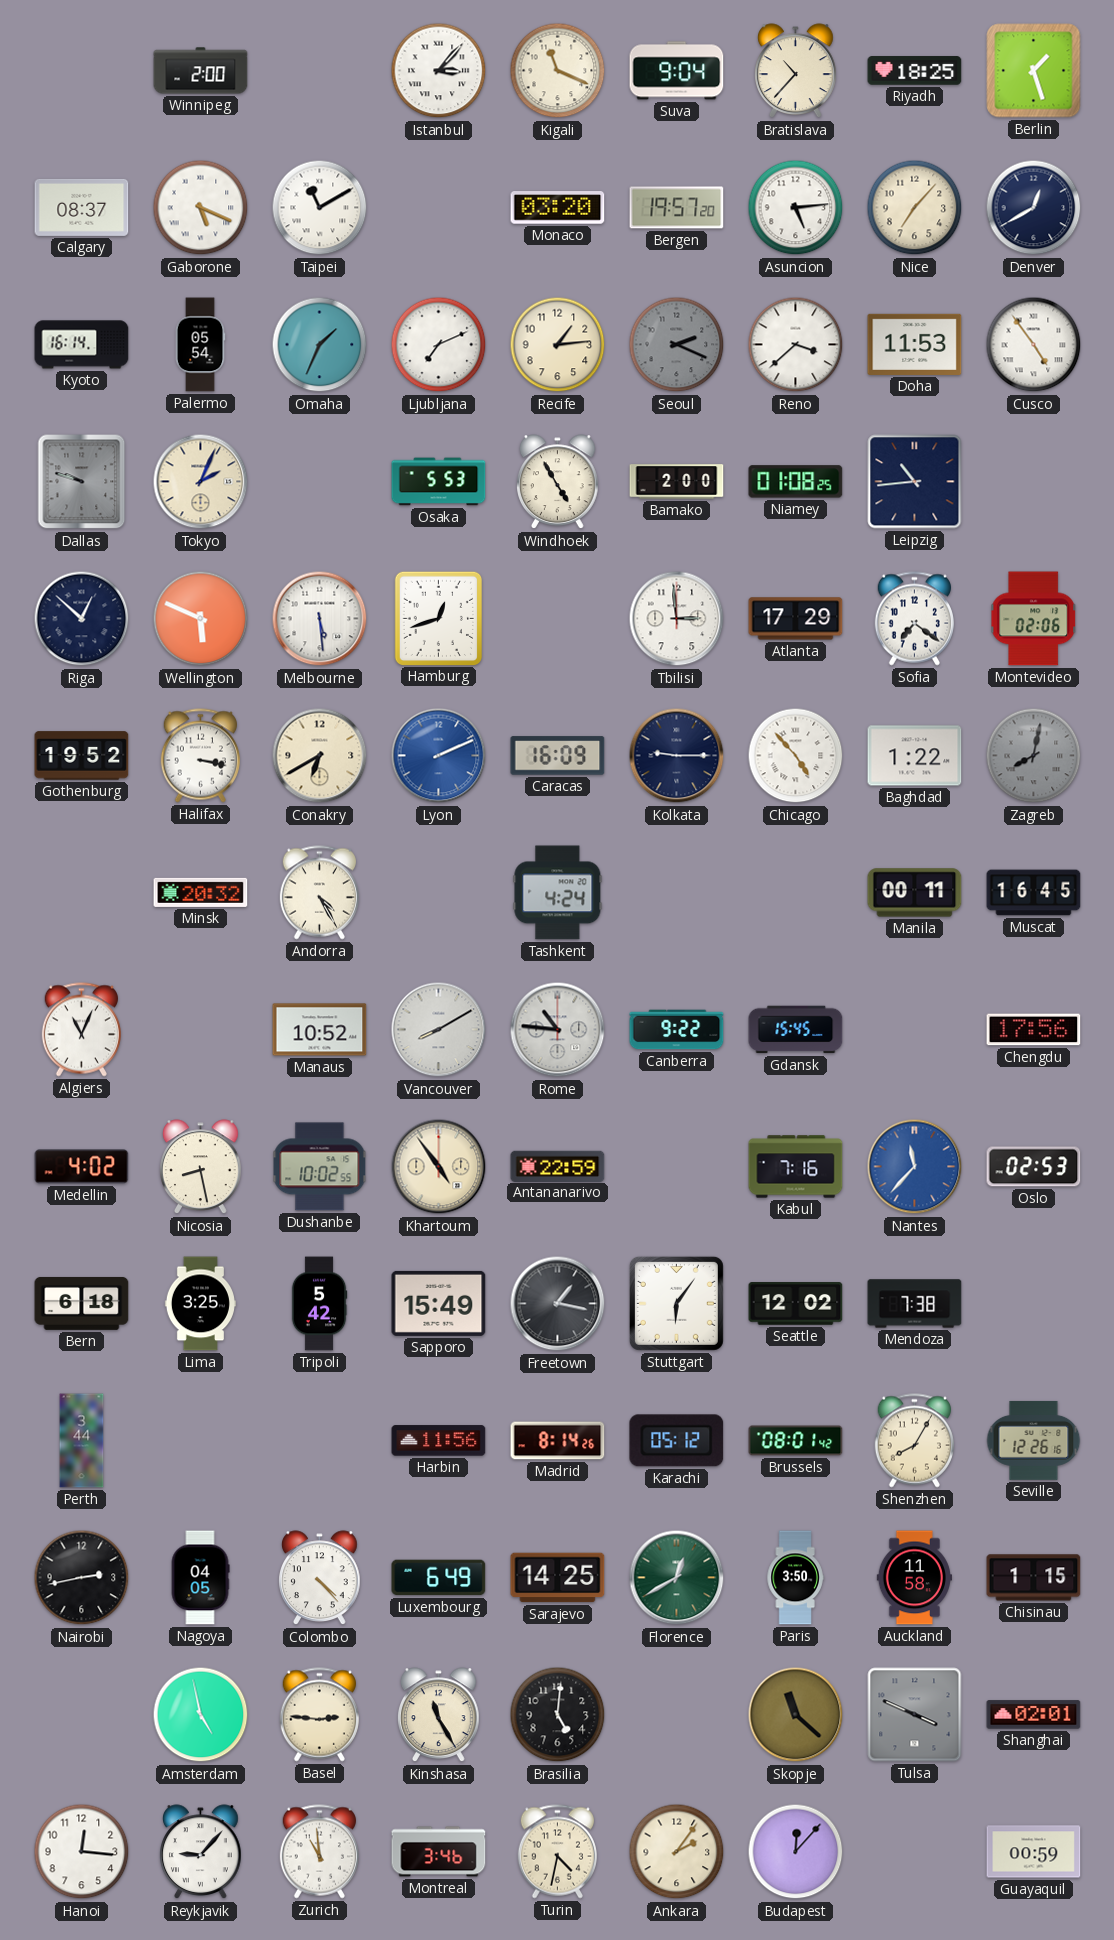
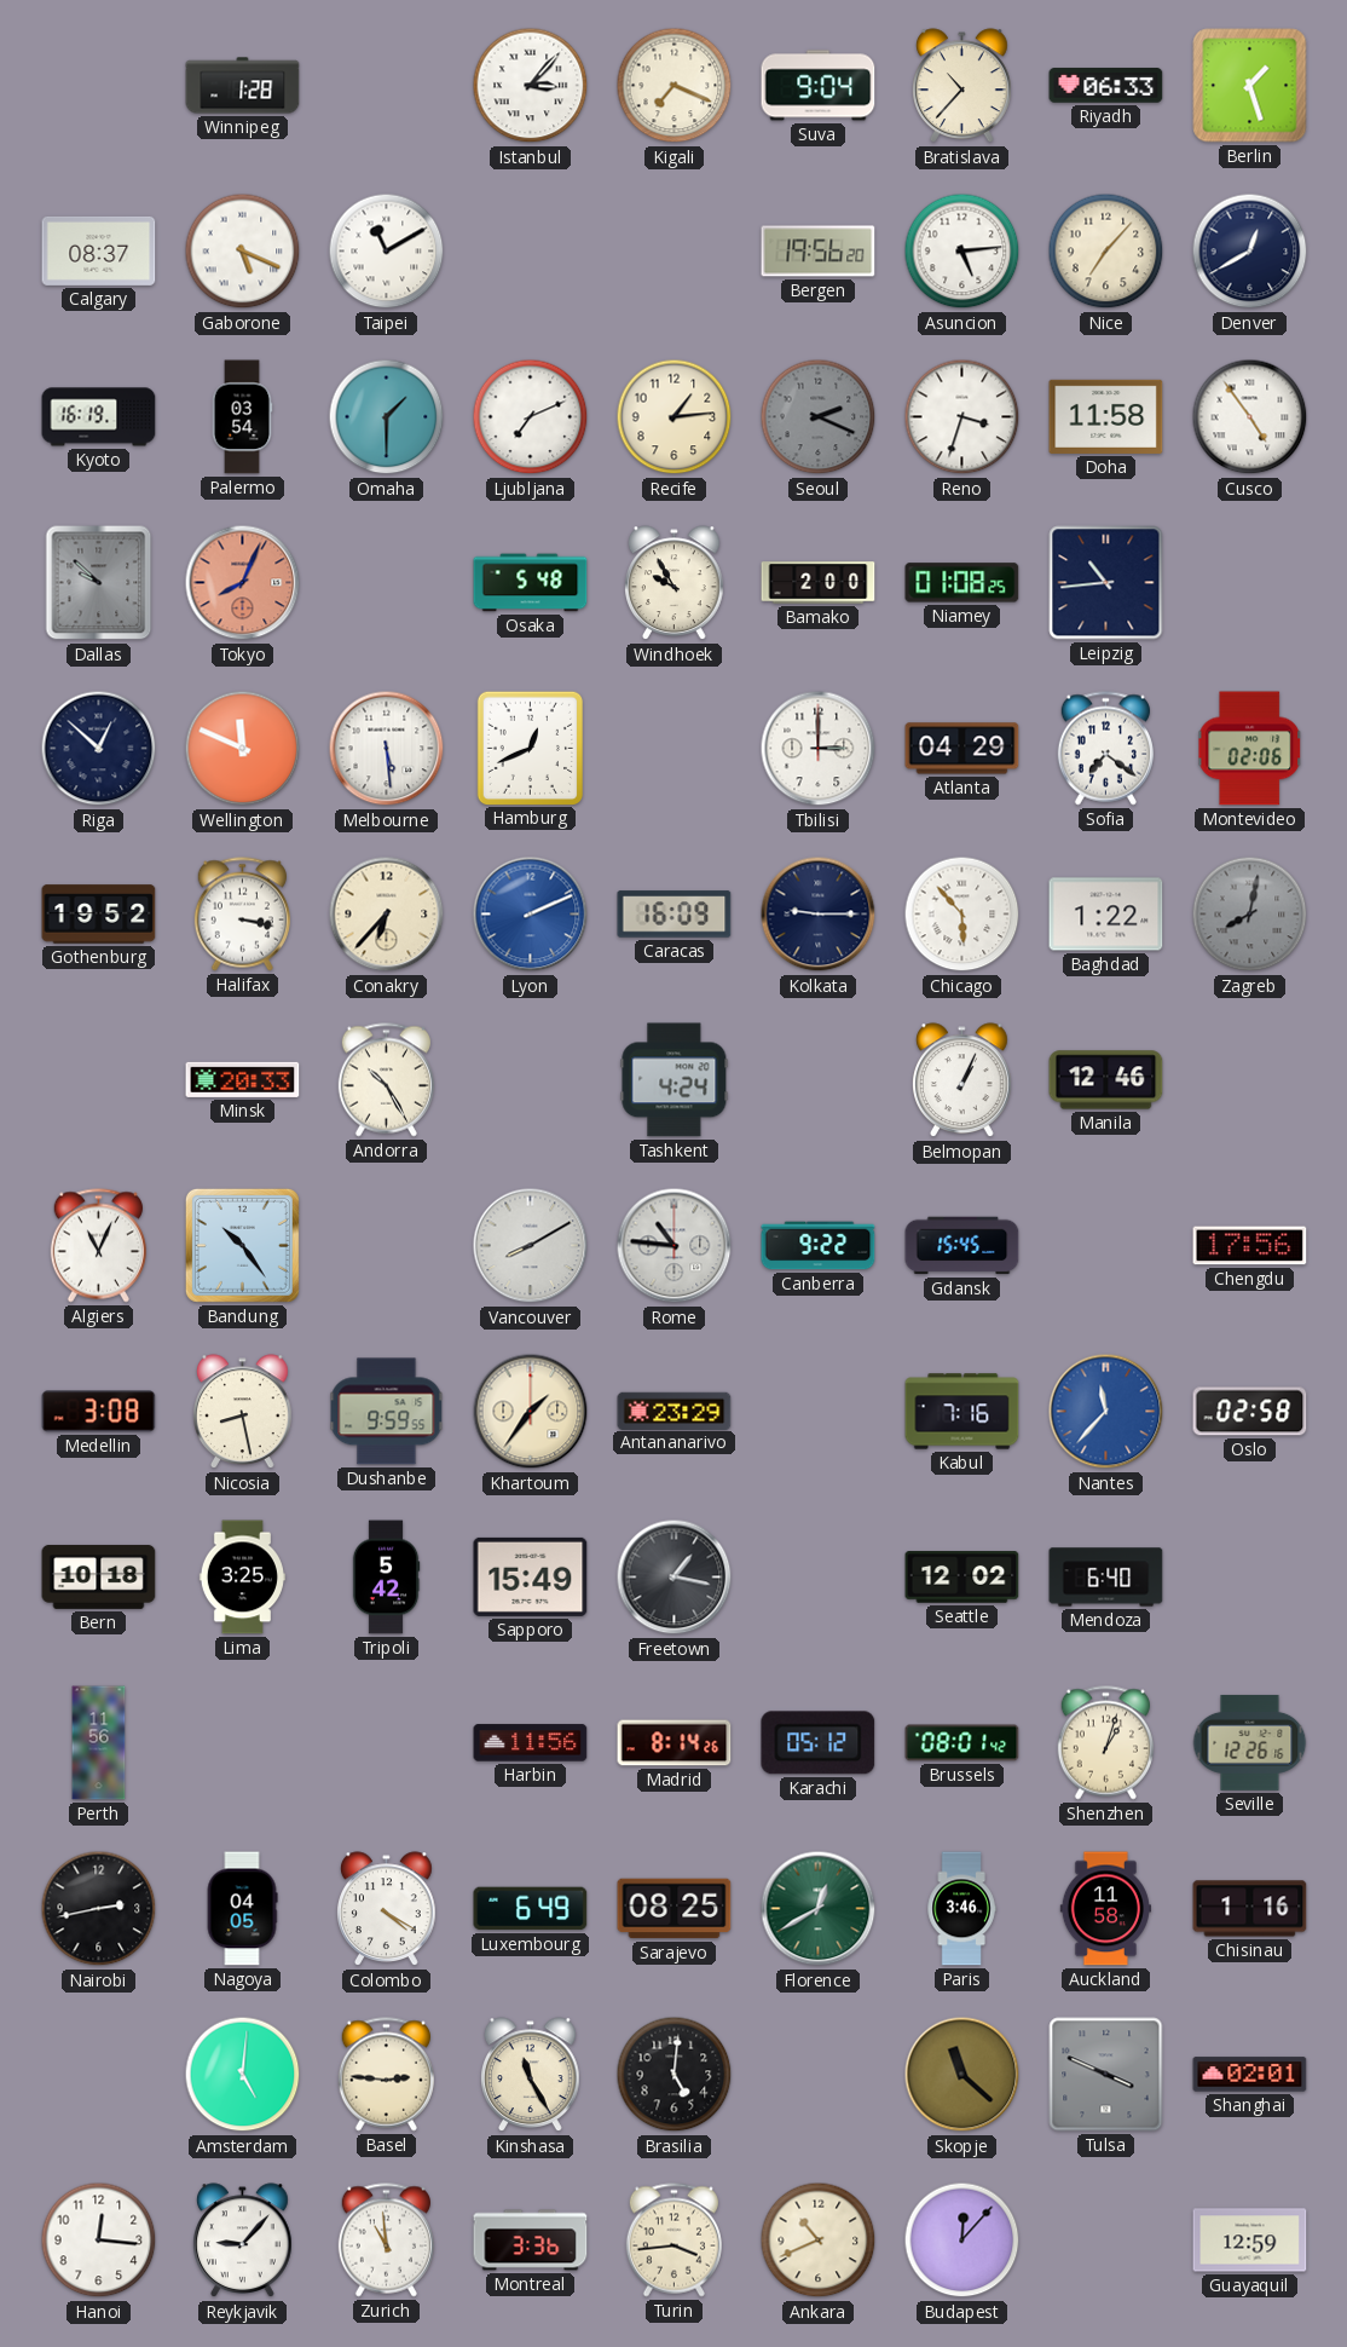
Winnipeg: 2:00 -> 1:28 (243, 86)
Kigali: 11:19 -> 7:19 (675, 86)
Riyadh: 18:25 -> 06:33 (1106, 86)
Monaco: 03:20 -> none (558, 208)
Bergen: 19:57 -> 19:56 (819, 252)
Kyoto: 16:14 -> 16:19 (99, 417)
Palermo: 05:54 -> 03:54 (242, 417)
Omaha: 1:34 -> 1:30 (387, 417)
Reno: 3:38 -> 3:33 (962, 417)
Doha: 11:53 -> 11:58 (1106, 416)
Dallas: 9:48 -> 9:52 (99, 583)
Tokyo: 2:04 -> 8:04 (243, 583)
Tokyo dial: cream -> salmon (243, 583)
Osaka: 5:53 -> 5:48 (531, 583)
Windhoek: 4:55 -> 9:55 (675, 583)
Wellington: 5:49 -> 11:49 (243, 749)
Hamburg: 12:42 -> 12:41 (530, 748)
Tbilisi: 2:59 -> 3:00 (819, 749)
Atlanta: 17:29 -> 04:29 (962, 749)
Conakry: 6:40 -> 6:37 (387, 915)
Chicago: 4:53 -> 5:53 (962, 915)
Minsk: 20:32 -> 20:33 (243, 1079)
Andorra: 4:25 -> 10:25 (386, 1080)
Belmopan: none -> 1:04 (962, 1080)
Manila: 00:11 -> 12:46 (1106, 1080)
Muscat: 16:45 -> none (1034, 893)
Bandung: none -> 10:24 (242, 1245)
Manaus: 10:52 -> none (320, 1030)
Medellin: 4:02 -> 3:08 (99, 1412)
Dushanbe: 10:02 -> 9:59 (387, 1412)
Khartoum: 4:54 -> 1:36 (531, 1412)
Antananarivo: 22:59 -> 23:29 (675, 1411)
Oslo: 02:53 -> 02:58 (1250, 1412)
Bern: 6:18 -> 10:18 (99, 1576)
Stuttgart: 6:06 -> none (676, 1303)
Mendoza: 7:38 -> 6:40 (1106, 1578)
Perth: 3:44 -> 11:56 (99, 1743)
Shenzhen: 8:05 -> 1:03 (1105, 1743)
Colombo: 4:23 -> 4:20 (387, 1909)
Sarajevo: 14:25 -> 08:25 (675, 1909)
Paris: 3:50 -> 3:46 (961, 1909)
Chisinau: 1:15 -> 1:16 (1250, 1909)
Amsterdam: 4:58 -> 5:01 (243, 2075)
Montreal: 3:46 -> 3:36 (531, 2241)
Turin: 4:32 -> 3:44 (673, 2241)
Ankara: 2:06 -> 10:41 (819, 2241)
Guayaquil: 00:59 -> 12:59 (1250, 2241)
